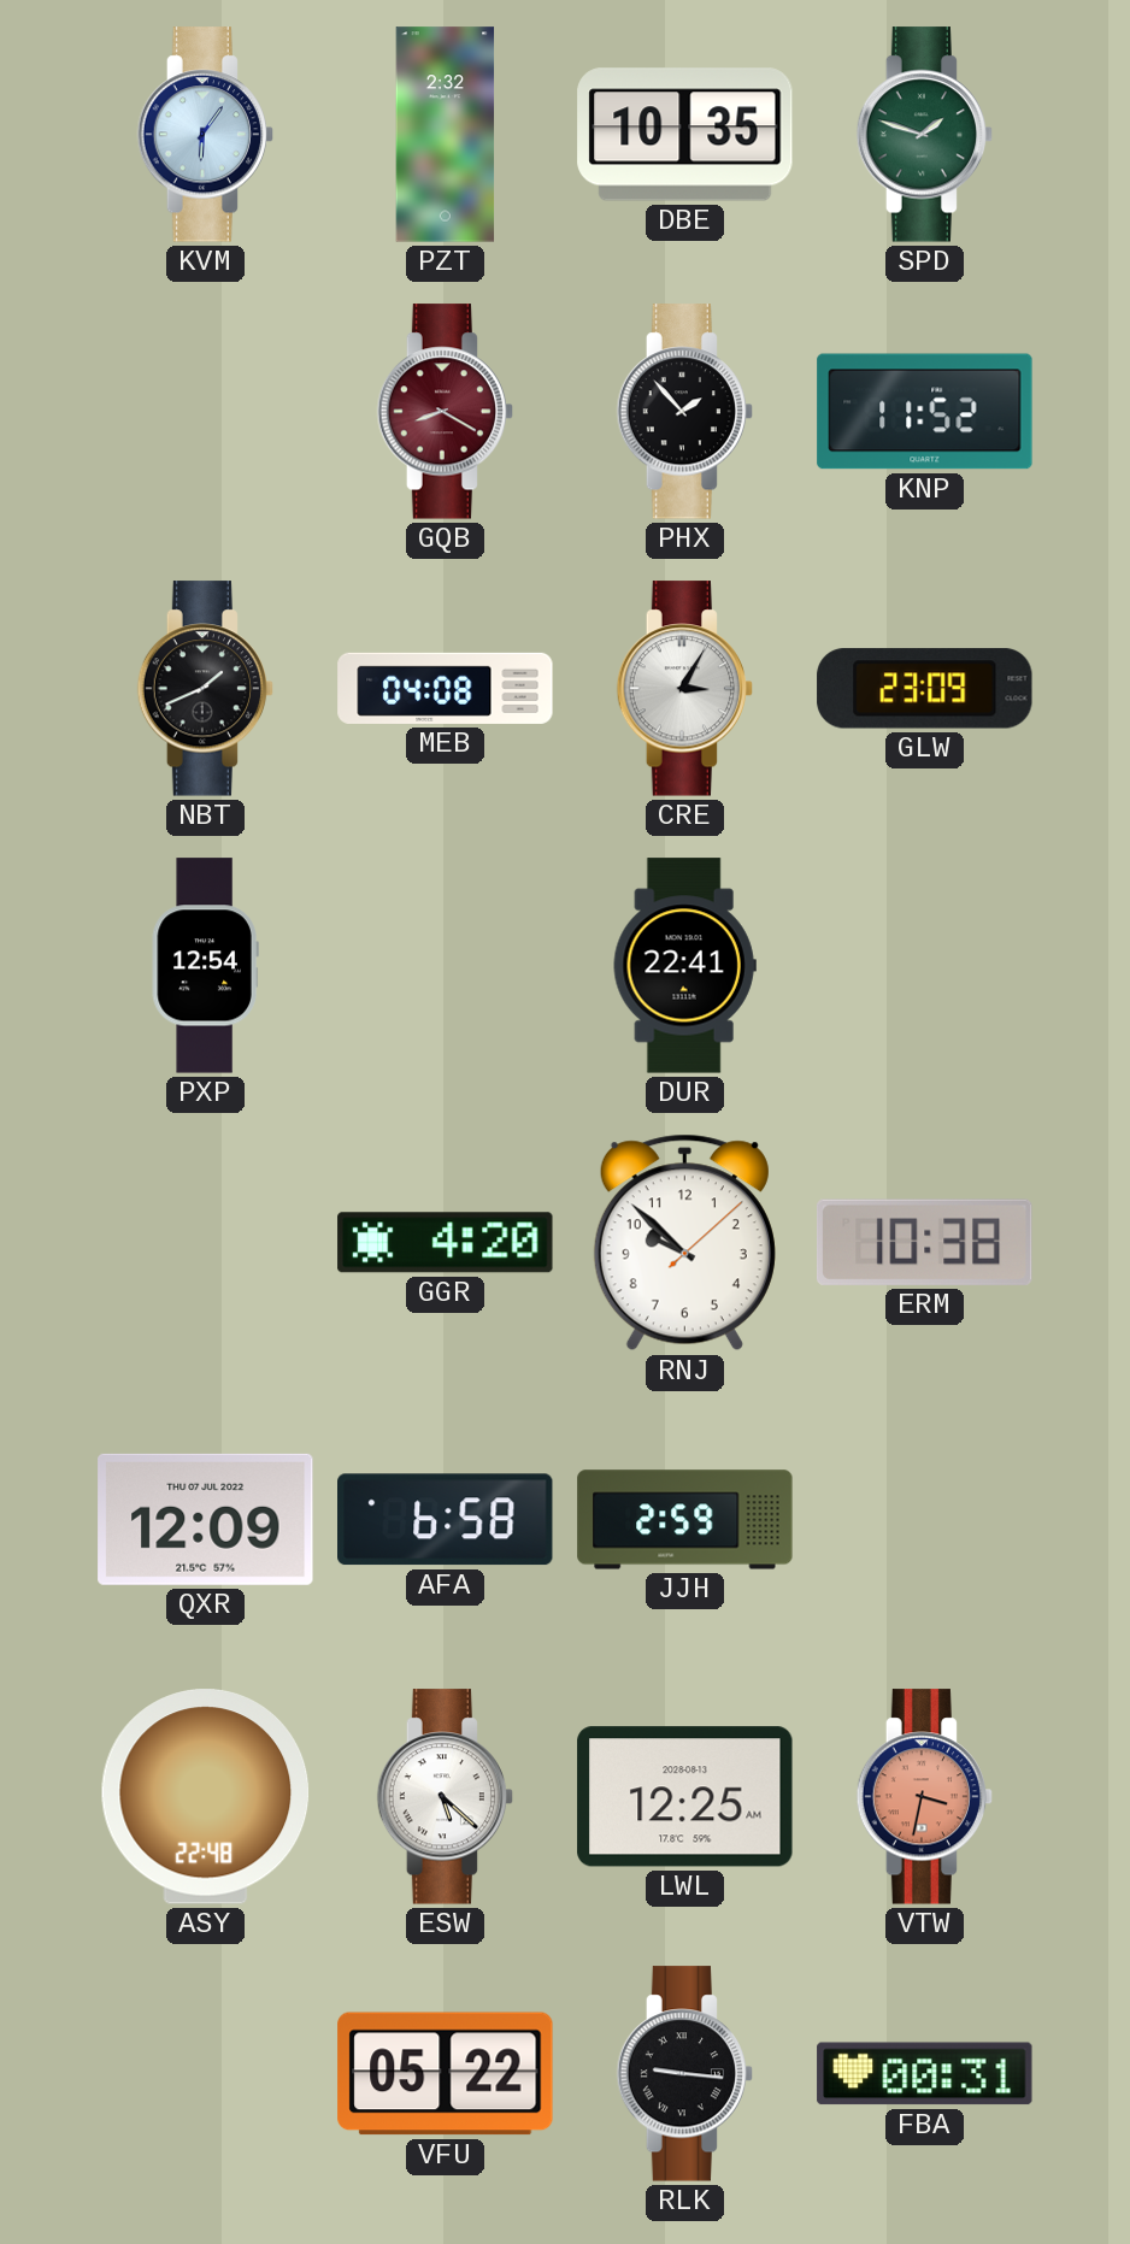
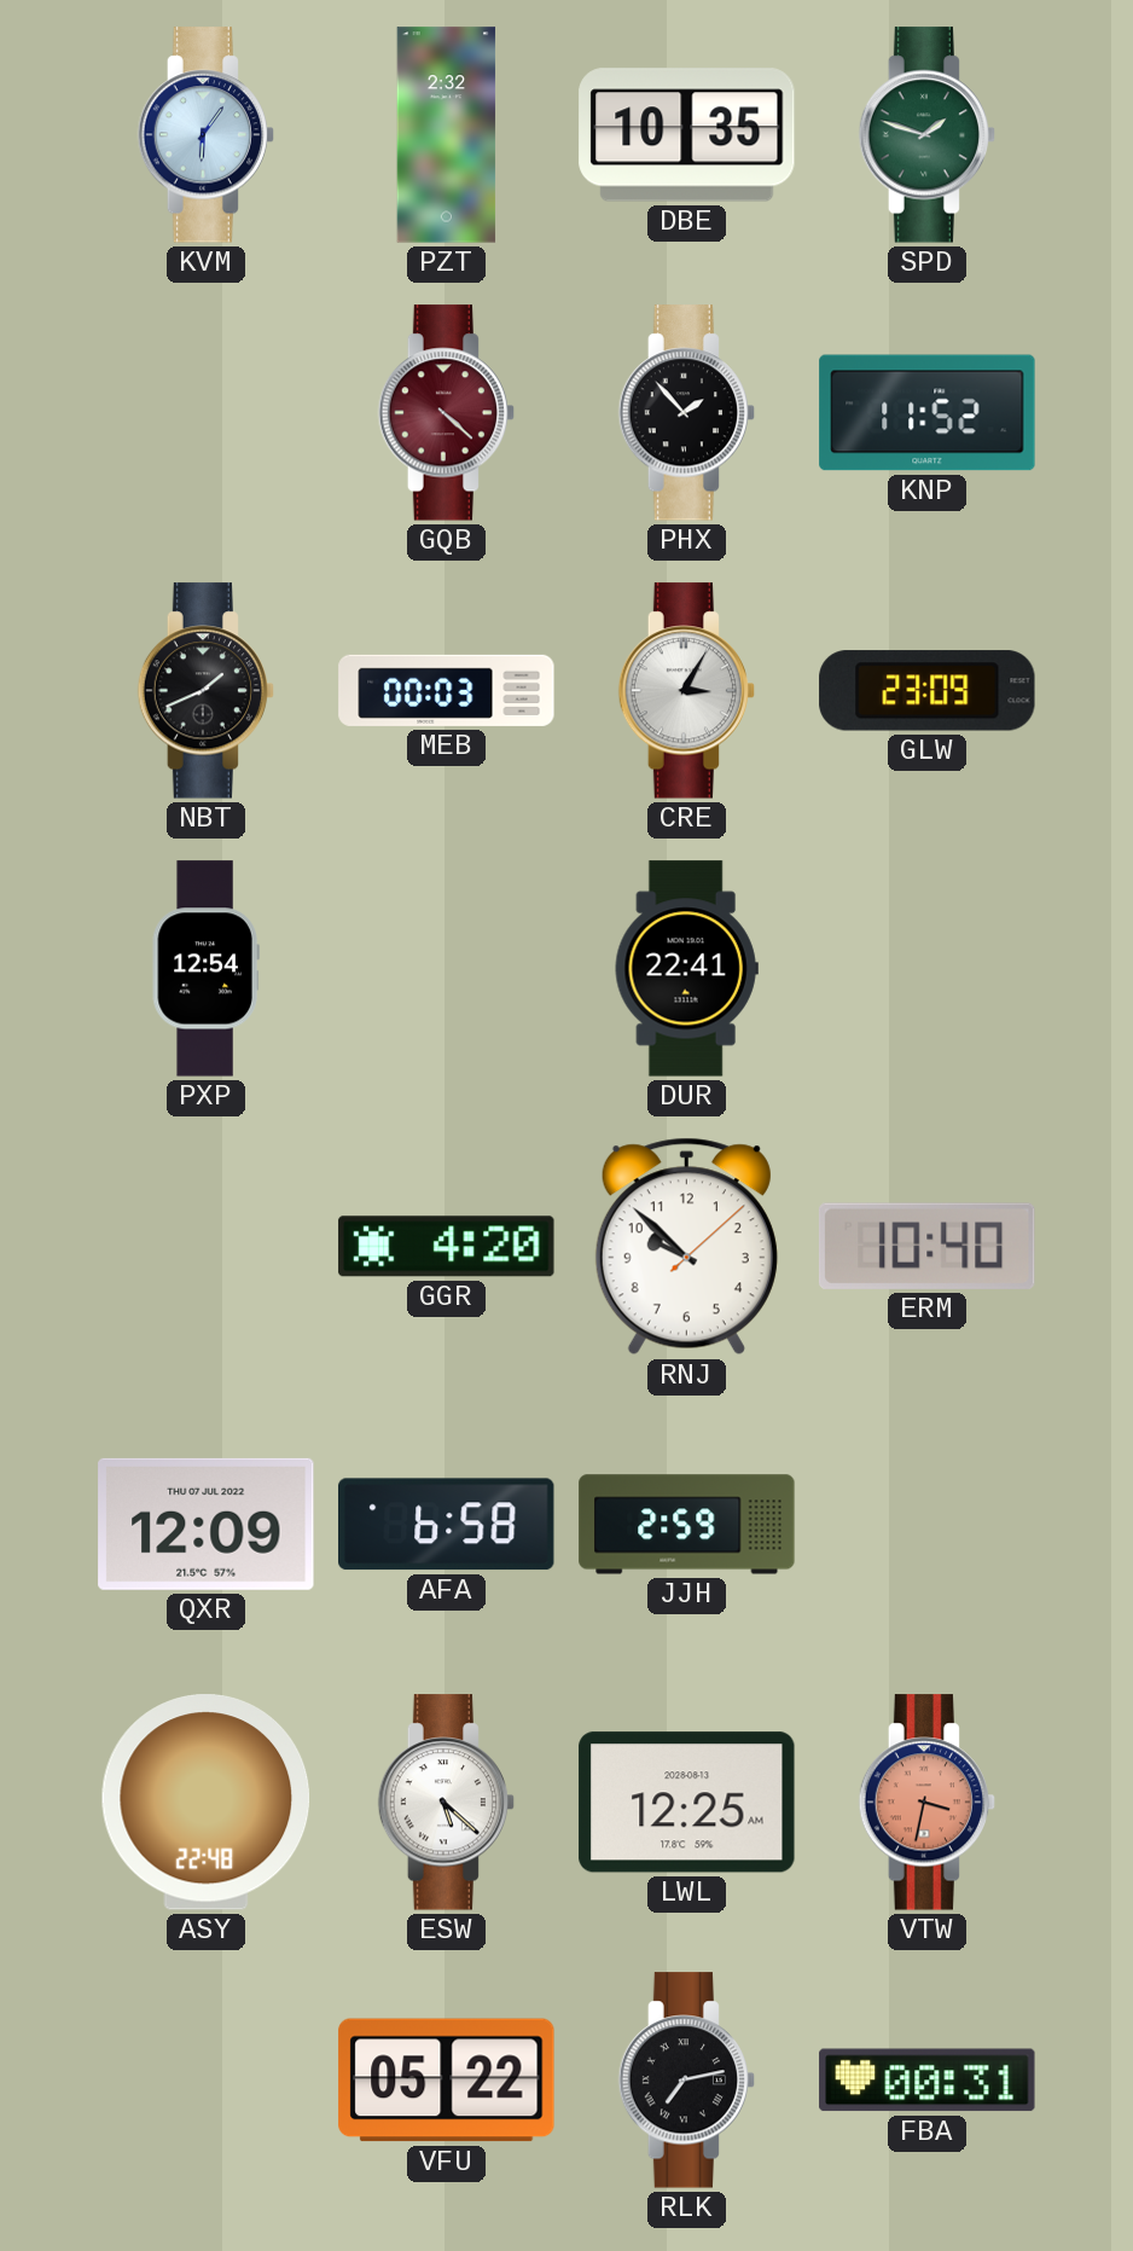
GQB: 8:20 -> 4:22 (447, 413)
MEB: 04:08 -> 00:03 (447, 690)
ERM: 10:38 -> 10:40 (926, 1246)
RLK: 9:16 -> 7:13 (687, 2081)
